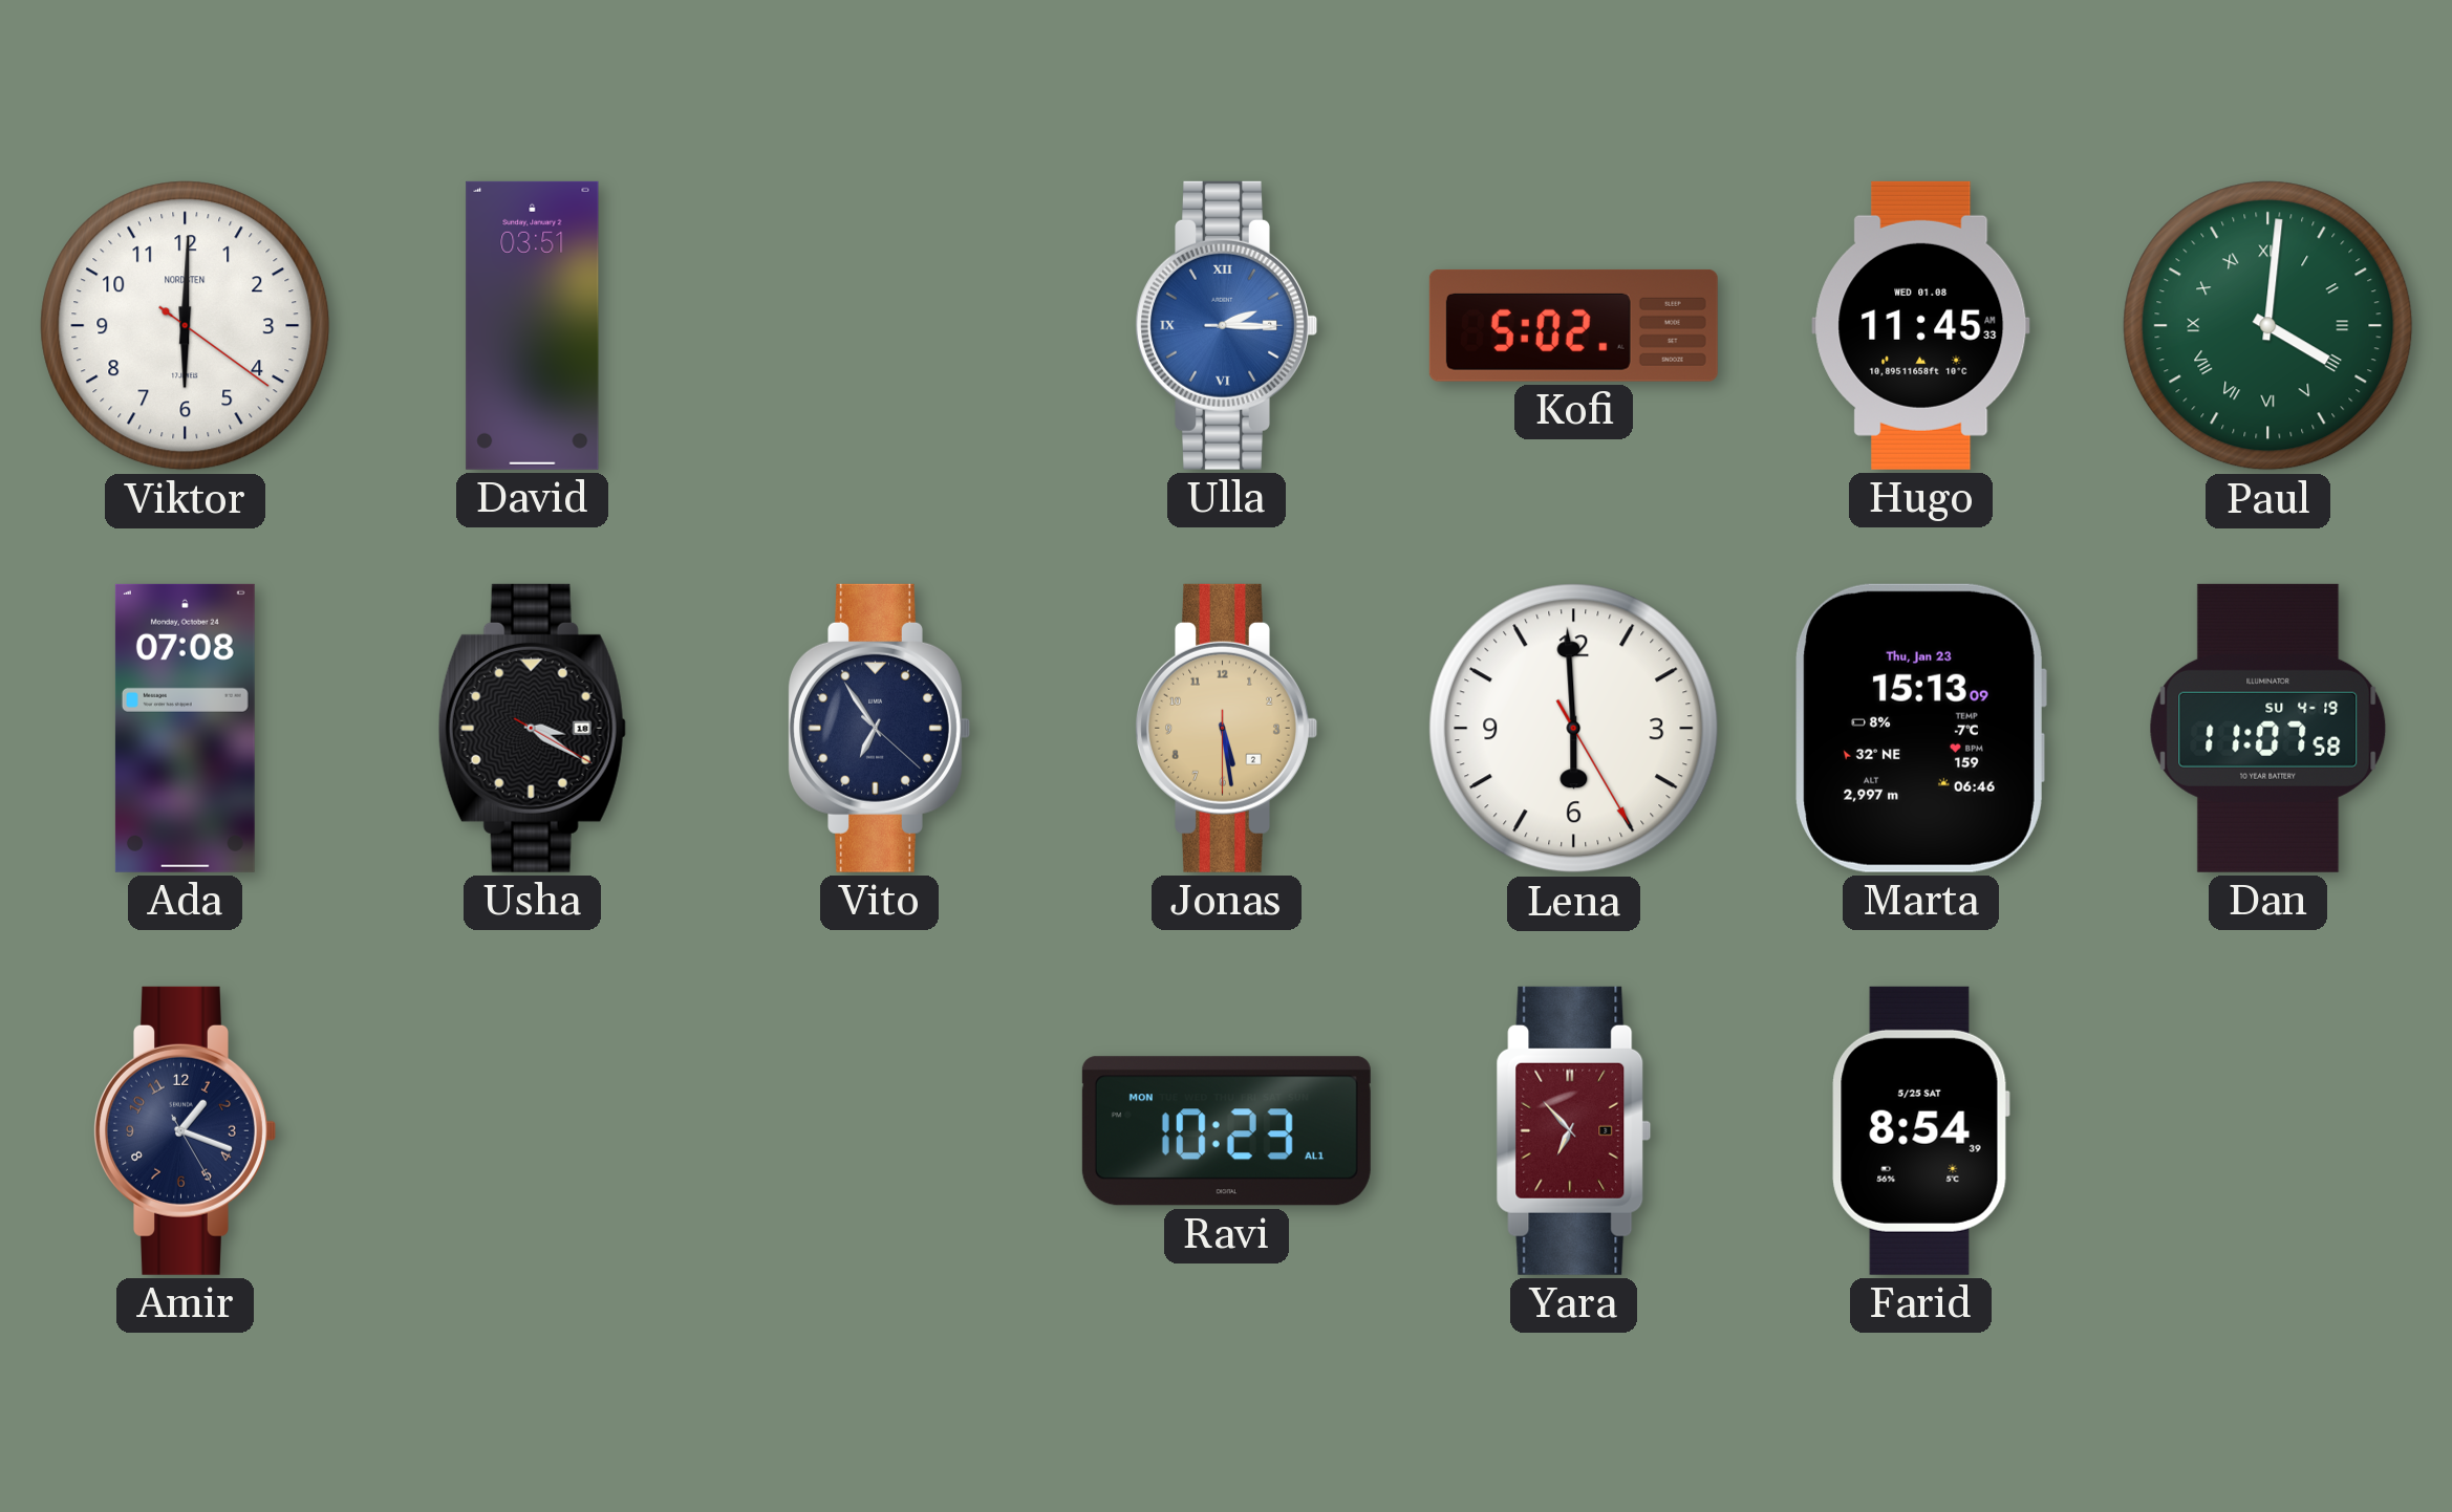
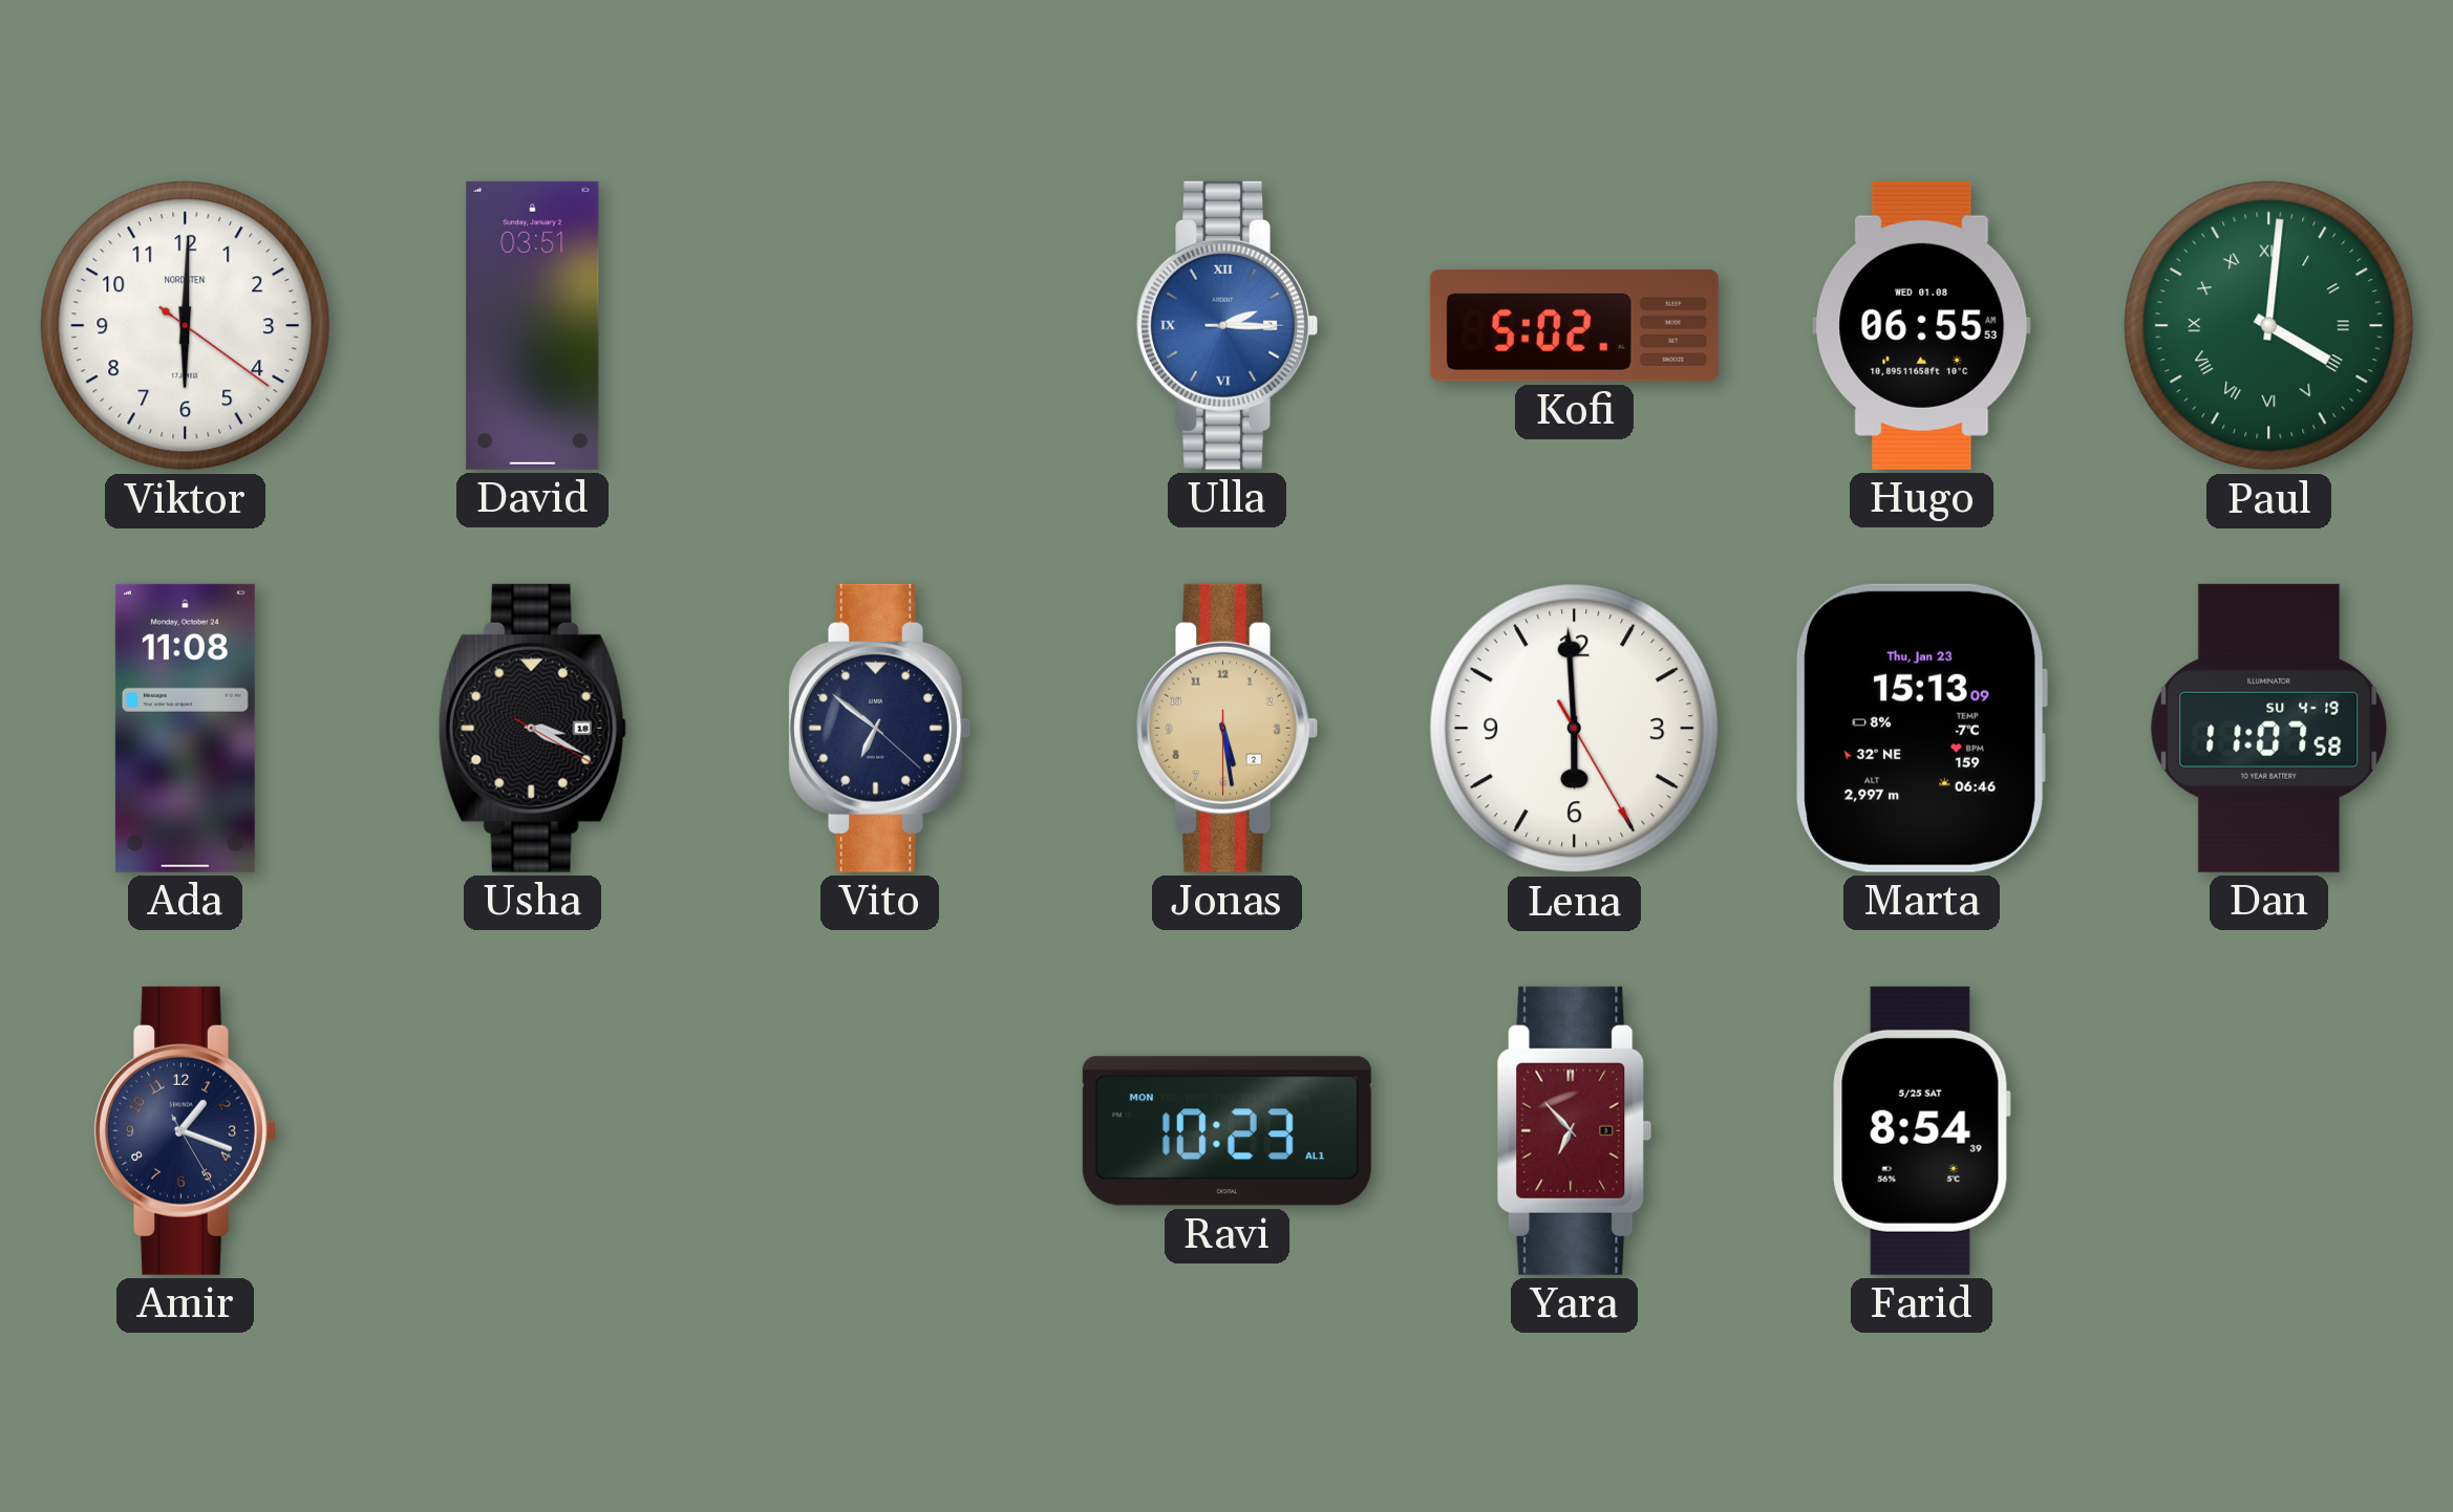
Hugo: 11:45 -> 06:55 (1922, 325)
Ada: 07:08 -> 11:08 (185, 728)
Usha: 3:20 -> 3:19 (532, 728)
Vito: 6:54 -> 6:51 (880, 728)
